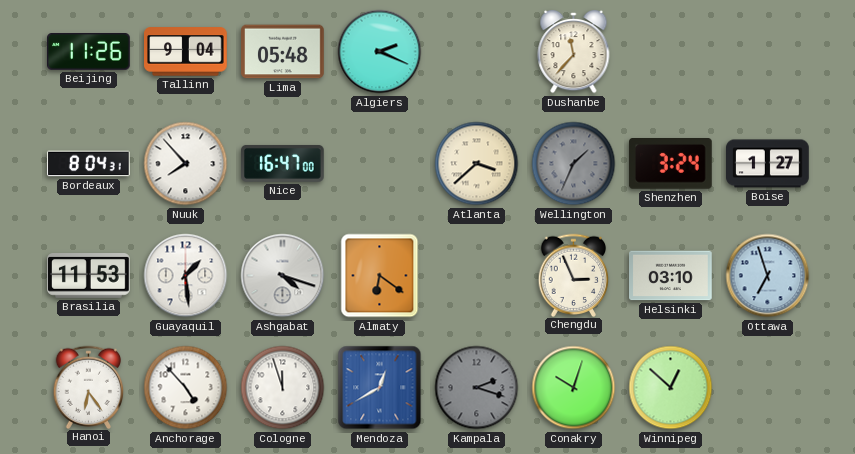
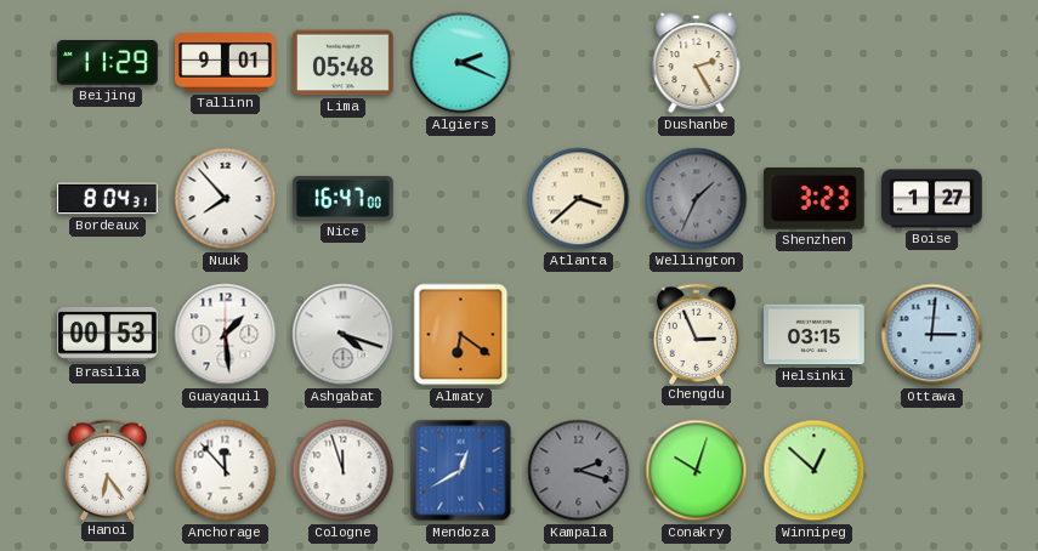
Beijing: 11:26 -> 11:29 (108, 63)
Tallinn: 9:04 -> 9:01 (226, 63)
Dushanbe: 11:37 -> 2:25 (697, 63)
Shenzhen: 3:24 -> 3:23 (815, 199)
Brasilia: 11:53 -> 00:53 (108, 335)
Helsinki: 03:10 -> 03:15 (815, 335)
Ottawa: 6:57 -> 3:01 (932, 335)
Anchorage: 4:53 -> 11:53 (226, 471)
